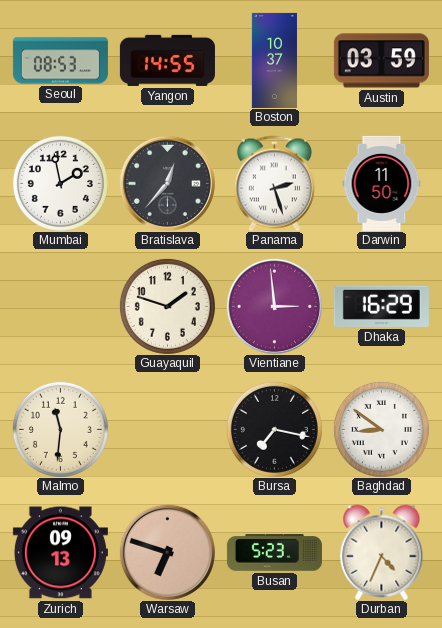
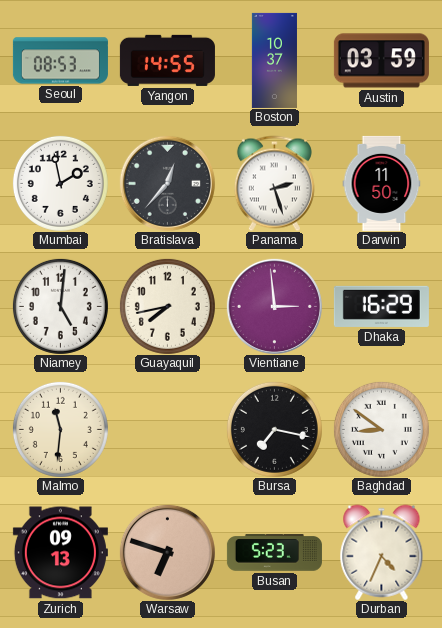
Niamey: none -> 5:01 (60, 306)
Guayaquil: 1:48 -> 7:43 (167, 306)
